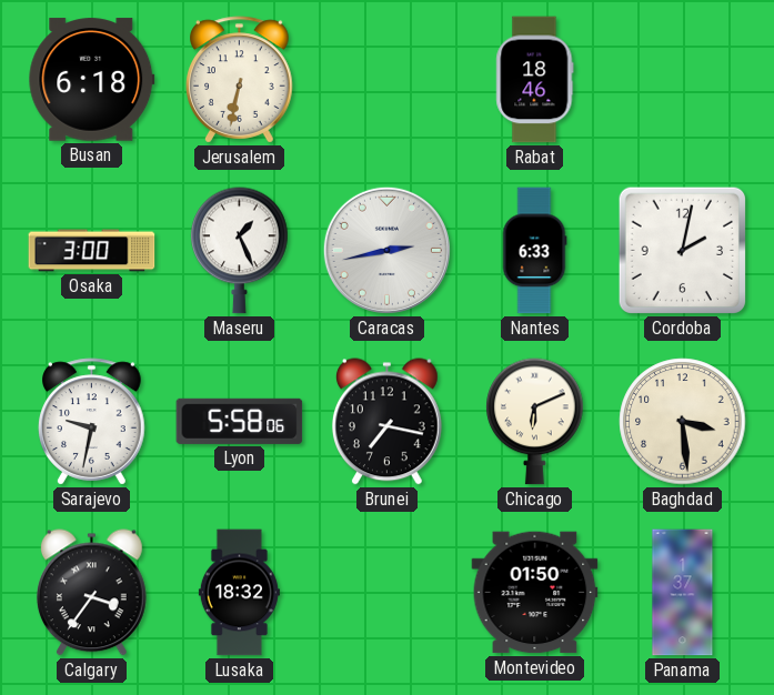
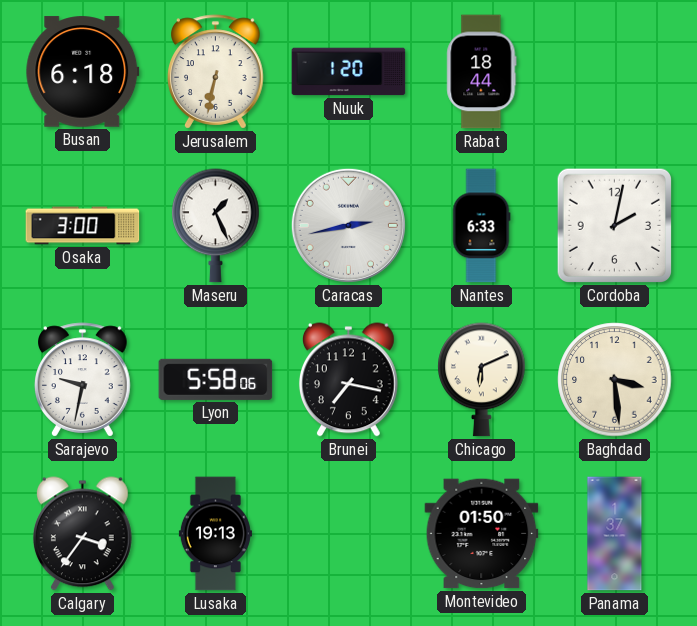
Nuuk: none -> 1:20 (349, 72)
Rabat: 18:46 -> 18:44 (482, 72)
Lusaka: 18:32 -> 19:13 (215, 534)
